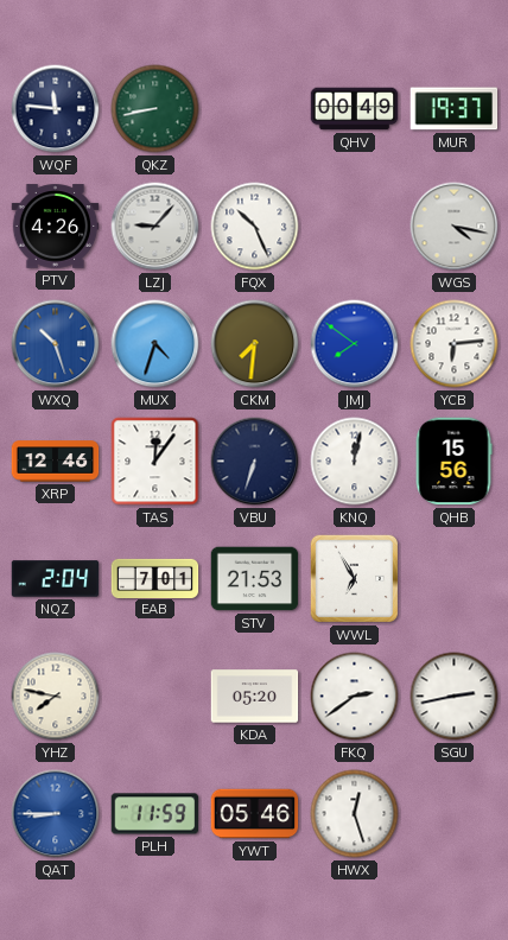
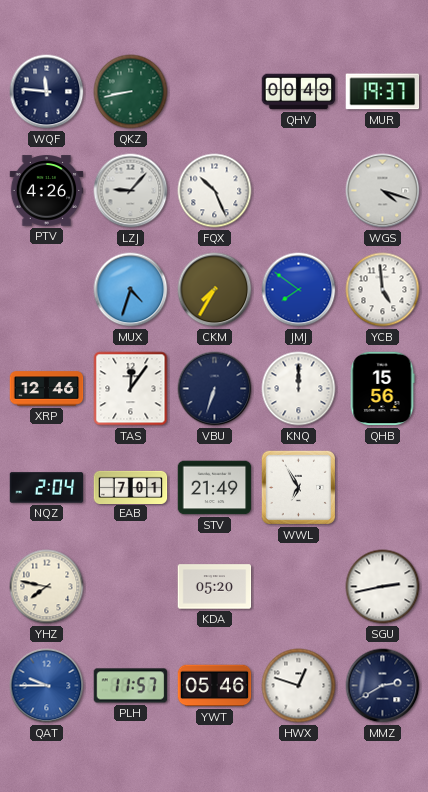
WGS: 4:17 -> 4:18 (383, 191)
WXQ: 10:27 -> none (56, 344)
CKM: 7:31 -> 7:35 (215, 290)
YCB: 6:14 -> 4:59 (383, 290)
KNQ: 12:02 -> 12:00 (299, 389)
STV: 21:53 -> 21:49 (215, 488)
FKQ: 2:39 -> none (355, 697)
QAT: 8:45 -> 9:45 (47, 686)
PLH: 11:59 -> 11:57 (131, 686)
HWX: 12:27 -> 12:48 (299, 686)
MMZ: none -> 2:40 (383, 686)
